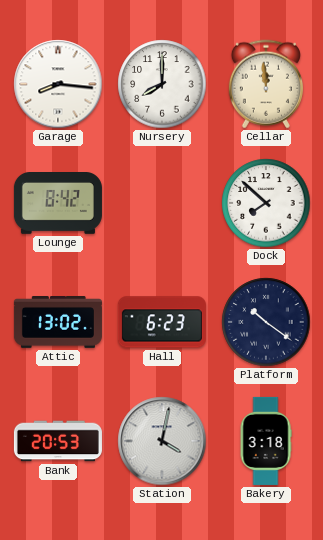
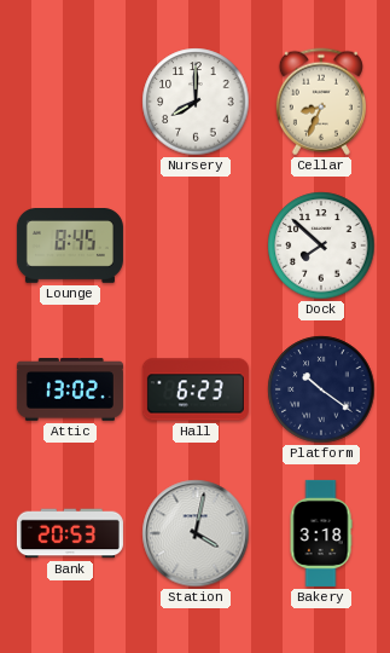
Garage: 8:16 -> none (58, 84)
Cellar: 11:59 -> 8:34 (321, 102)
Lounge: 8:42 -> 8:45 (70, 247)
